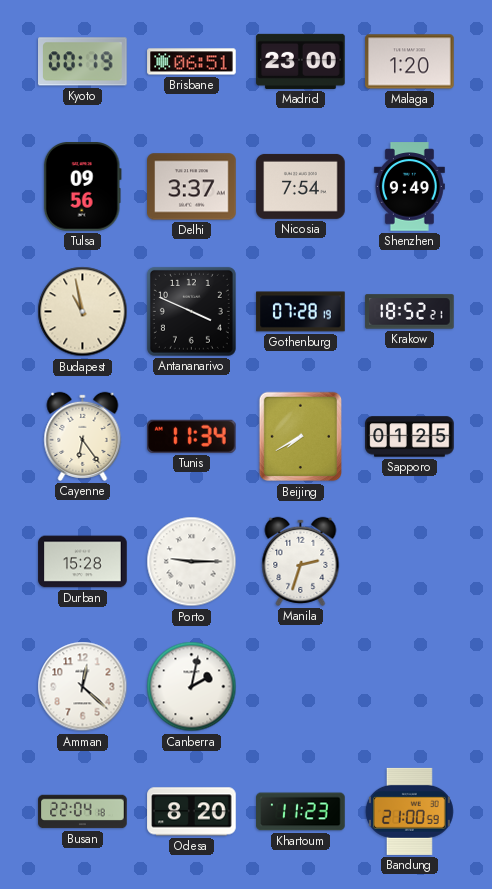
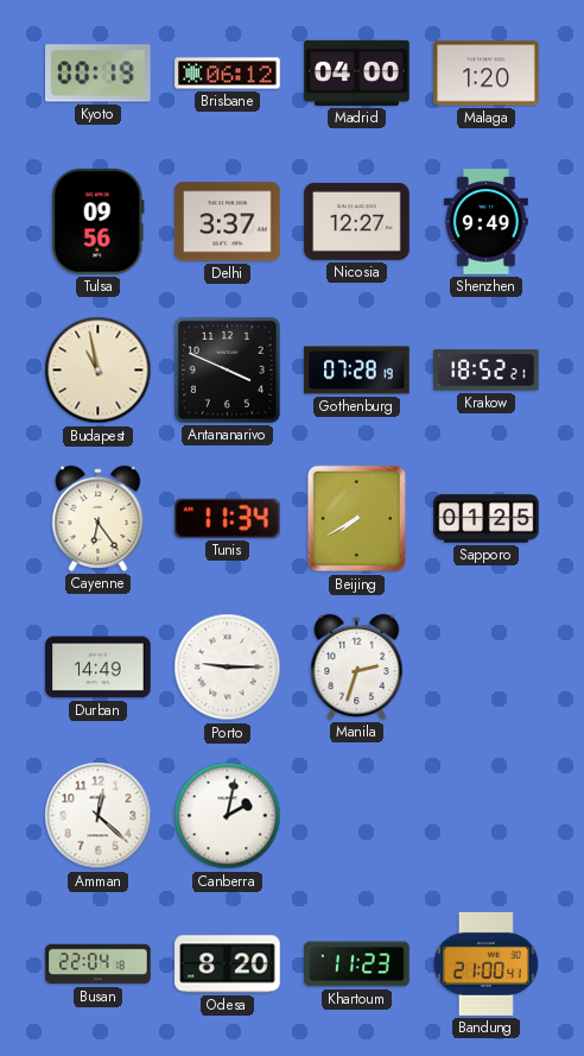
Brisbane: 06:51 -> 06:12 (228, 74)
Madrid: 23:00 -> 04:00 (357, 72)
Nicosia: 7:54 -> 12:27 (357, 221)
Durban: 15:28 -> 14:49 (99, 668)
Bandung: 21:00:59 -> 21:00:41 (485, 963)
